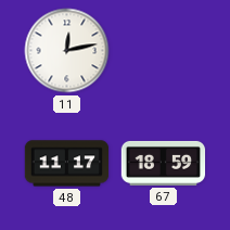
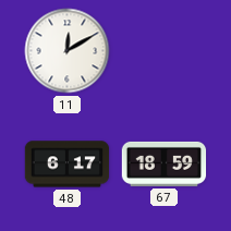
11: 12:13 -> 12:10 (68, 51)
48: 11:17 -> 6:17 (68, 165)
